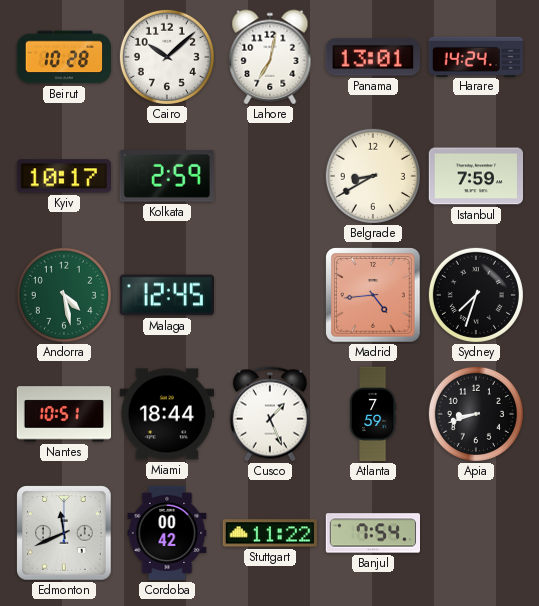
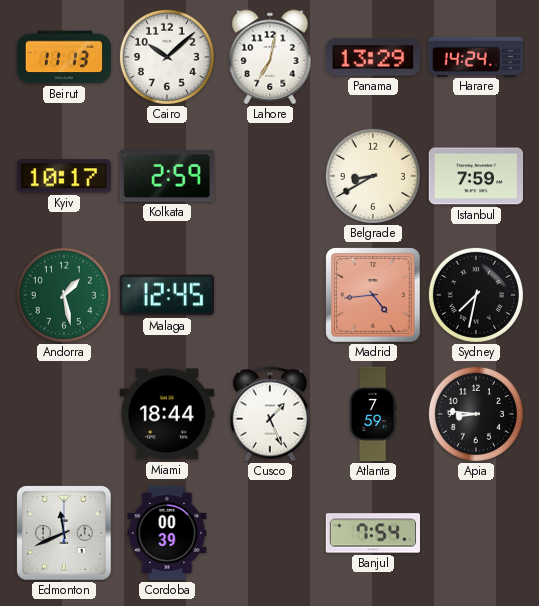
Beirut: 10:28 -> 11:13 (64, 57)
Panama: 13:01 -> 13:29 (373, 57)
Andorra: 4:28 -> 1:28 (64, 295)
Sydney: 7:33 -> 7:32 (476, 295)
Nantes: 10:51 -> none (64, 414)
Apia: 8:42 -> 8:46 (476, 414)
Cordoba: 00:42 -> 00:39 (167, 533)
Stuttgart: 11:22 -> none (269, 533)
